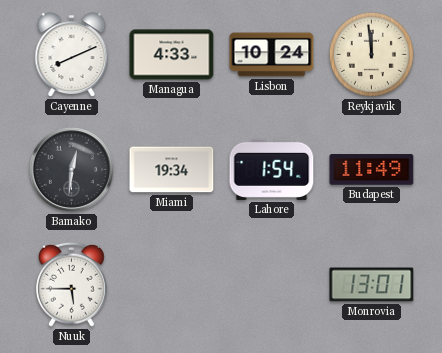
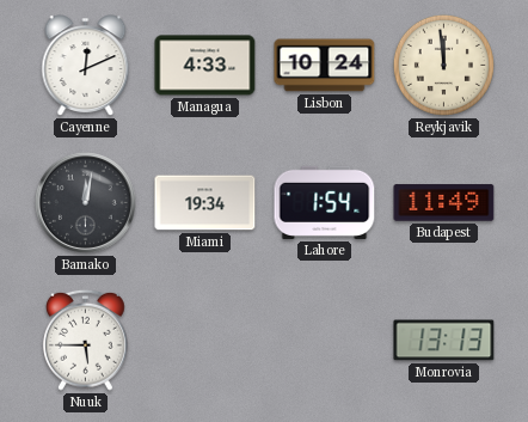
Cayenne: 8:11 -> 12:11 (86, 66)
Bamako: 12:31 -> 12:02 (85, 202)
Monrovia: 13:01 -> 13:13 (444, 341)
